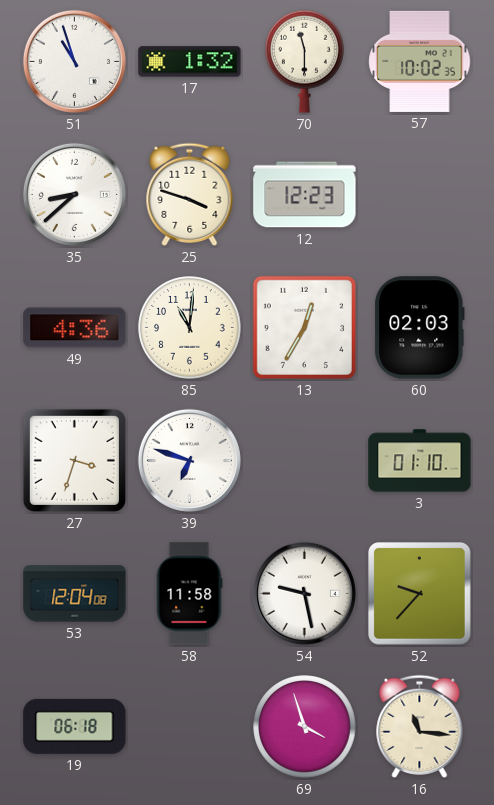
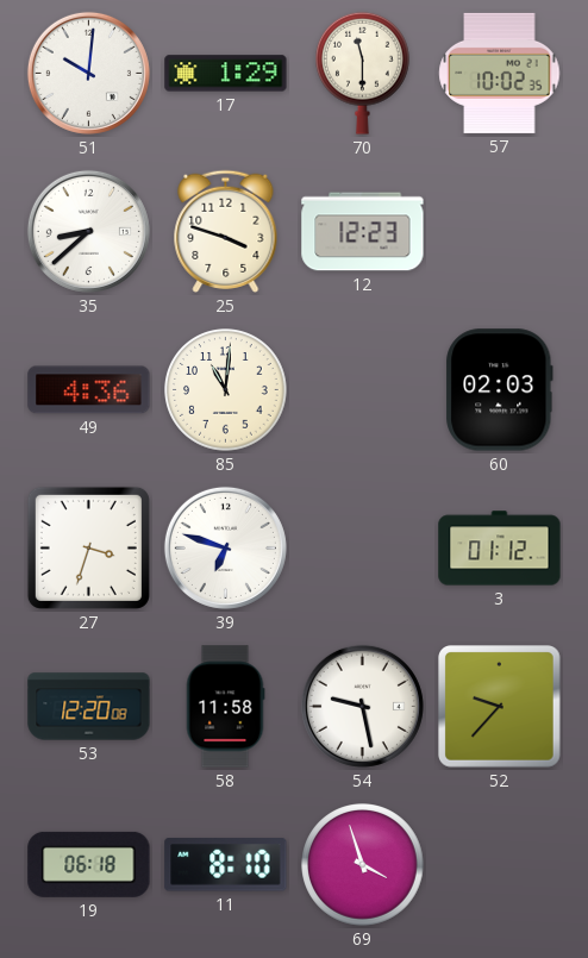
51: 10:57 -> 10:01 (88, 73)
17: 1:32 -> 1:29 (226, 74)
13: 12:35 -> none (304, 327)
3: 01:10 -> 01:12 (500, 549)
53: 12:04 -> 12:20 (89, 707)
11: none -> 8:10 (226, 865)
16: 11:16 -> none (420, 726)
